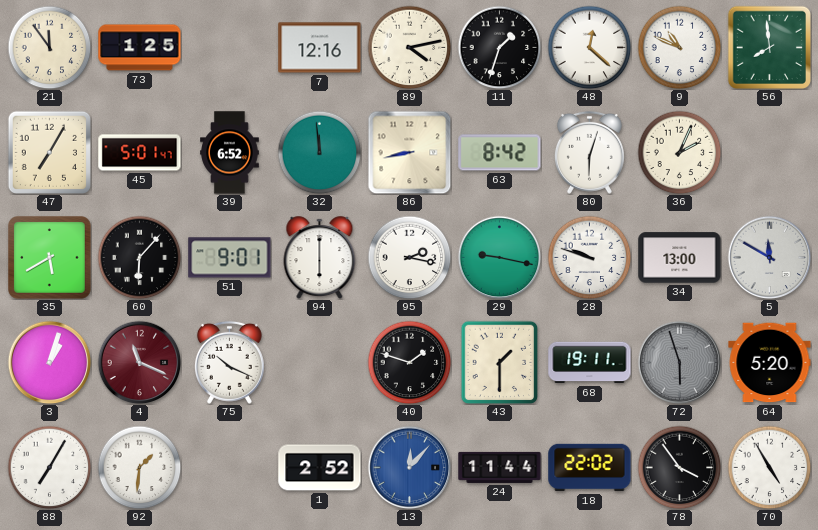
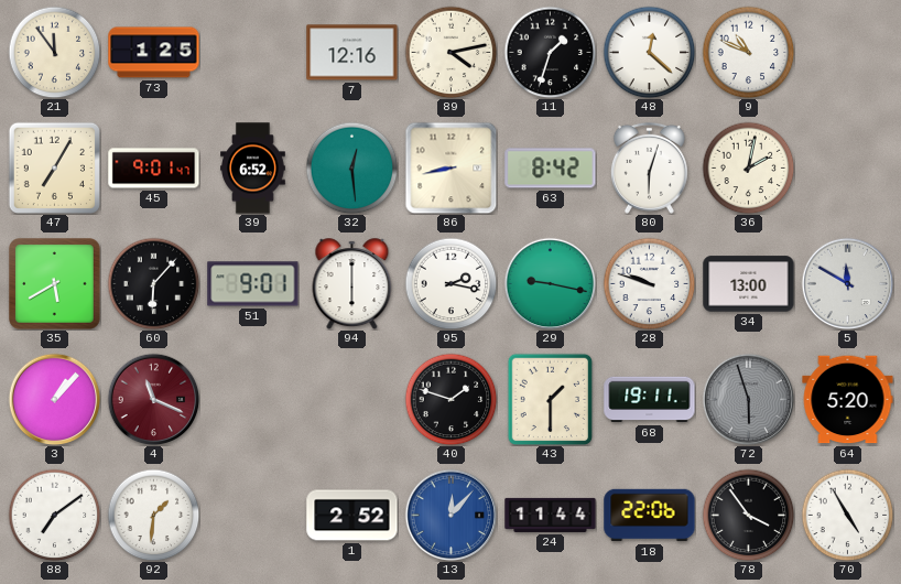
56: 7:59 -> none (769, 47)
45: 5:01 -> 9:01 (154, 169)
32: 11:59 -> 12:29 (351, 167)
36: 2:04 -> 2:02 (748, 167)
3: 1:03 -> 1:07 (54, 399)
75: 10:19 -> none (229, 362)
88: 7:05 -> 7:09 (54, 515)
18: 22:02 -> 22:06 (650, 516)
